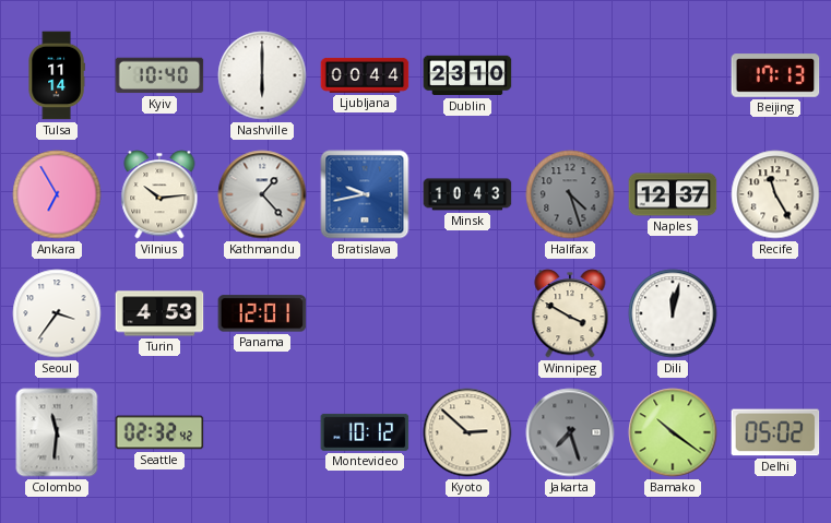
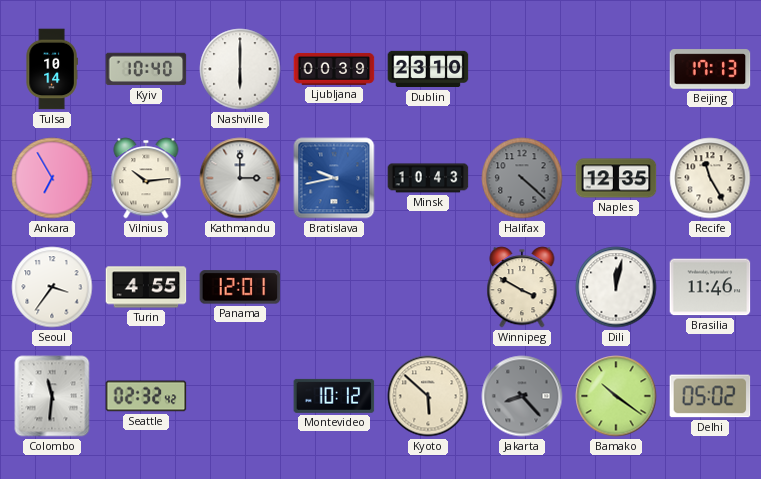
Tulsa: 11:14 -> 10:14 (52, 69)
Ljubljana: 00:44 -> 00:39 (334, 69)
Kathmandu: 1:23 -> 3:00 (240, 178)
Halifax: 4:27 -> 4:22 (522, 178)
Naples: 12:37 -> 12:35 (616, 178)
Turin: 4:53 -> 4:55 (146, 287)
Brasilia: none -> 11:46 (710, 287)
Kyoto: 2:52 -> 5:52 (428, 396)
Jakarta: 7:27 -> 8:23 (522, 396)
